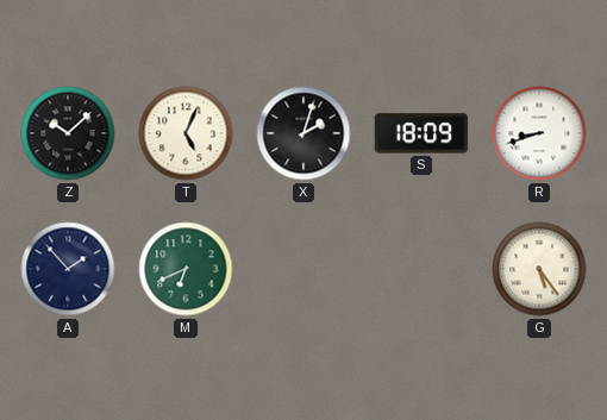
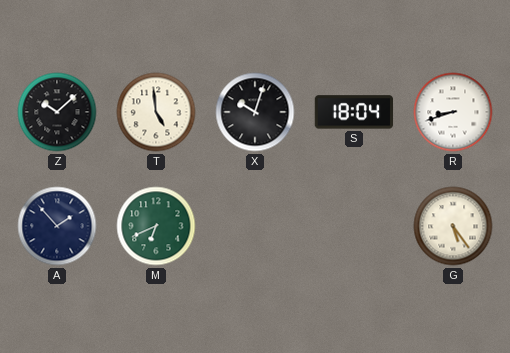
T: 5:04 -> 4:59 (156, 112)
X: 2:03 -> 10:03 (255, 112)
S: 18:09 -> 18:04 (354, 112)
